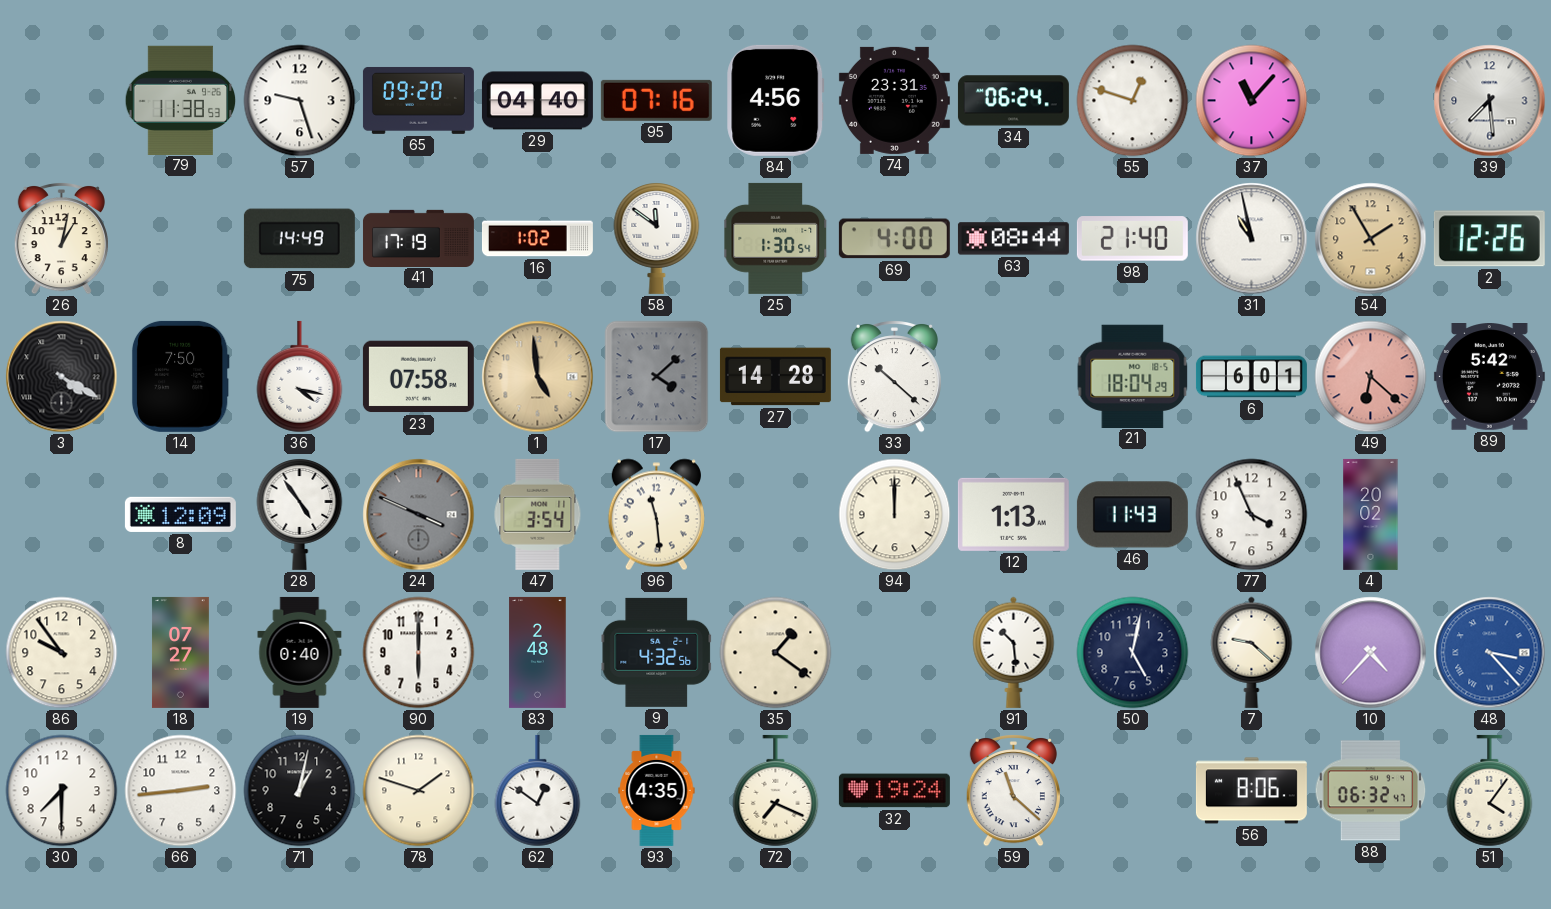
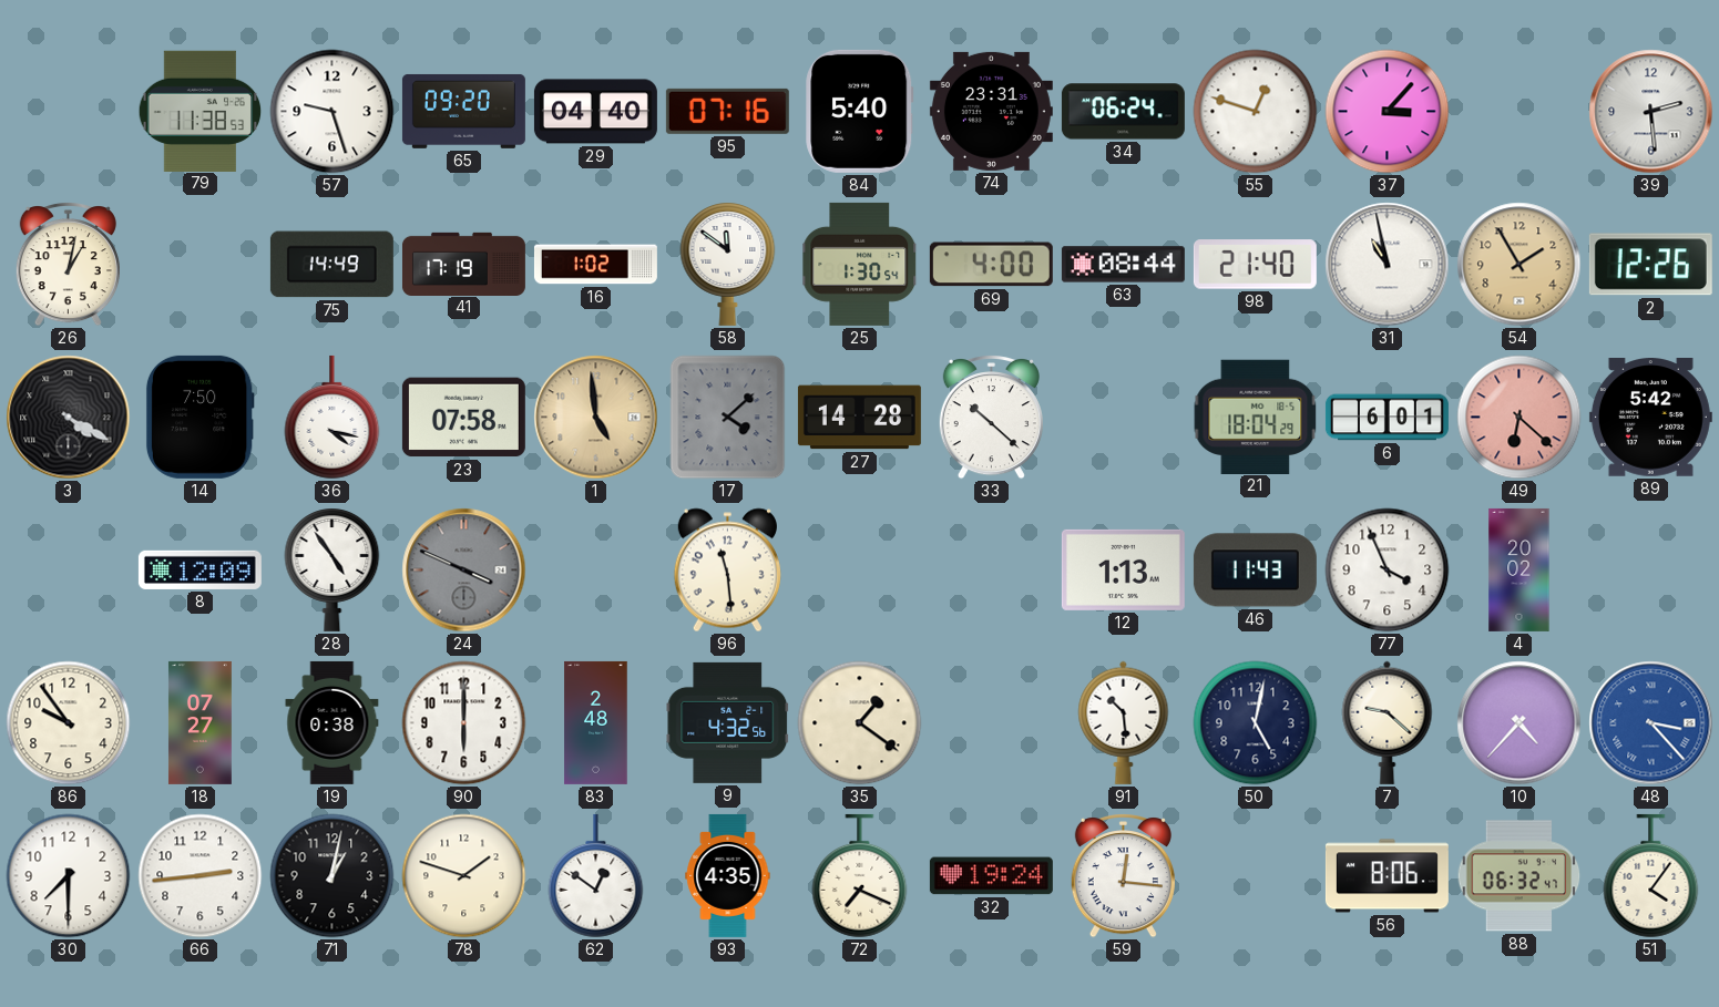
84: 4:56 -> 5:40 (860, 111)
37: 11:07 -> 3:07 (1388, 112)
39: 7:29 -> 2:29 (1651, 112)
47: 3:54 -> none (538, 514)
94: 12:00 -> none (895, 515)
19: 0:40 -> 0:38 (332, 722)
59: 11:22 -> 12:16 (1123, 876)
